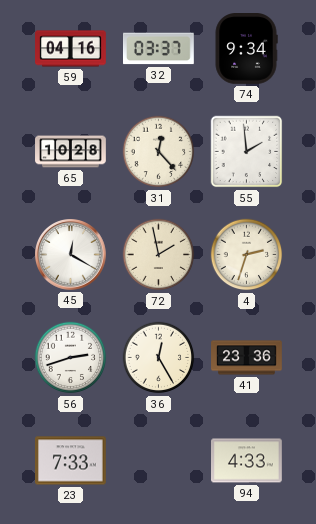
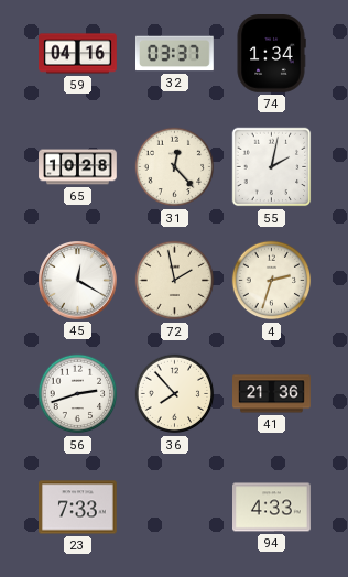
74: 9:34 -> 1:34 (271, 54)
55: 1:59 -> 2:02 (272, 167)
36: 12:25 -> 7:53 (175, 394)
41: 23:36 -> 21:36 (272, 394)
